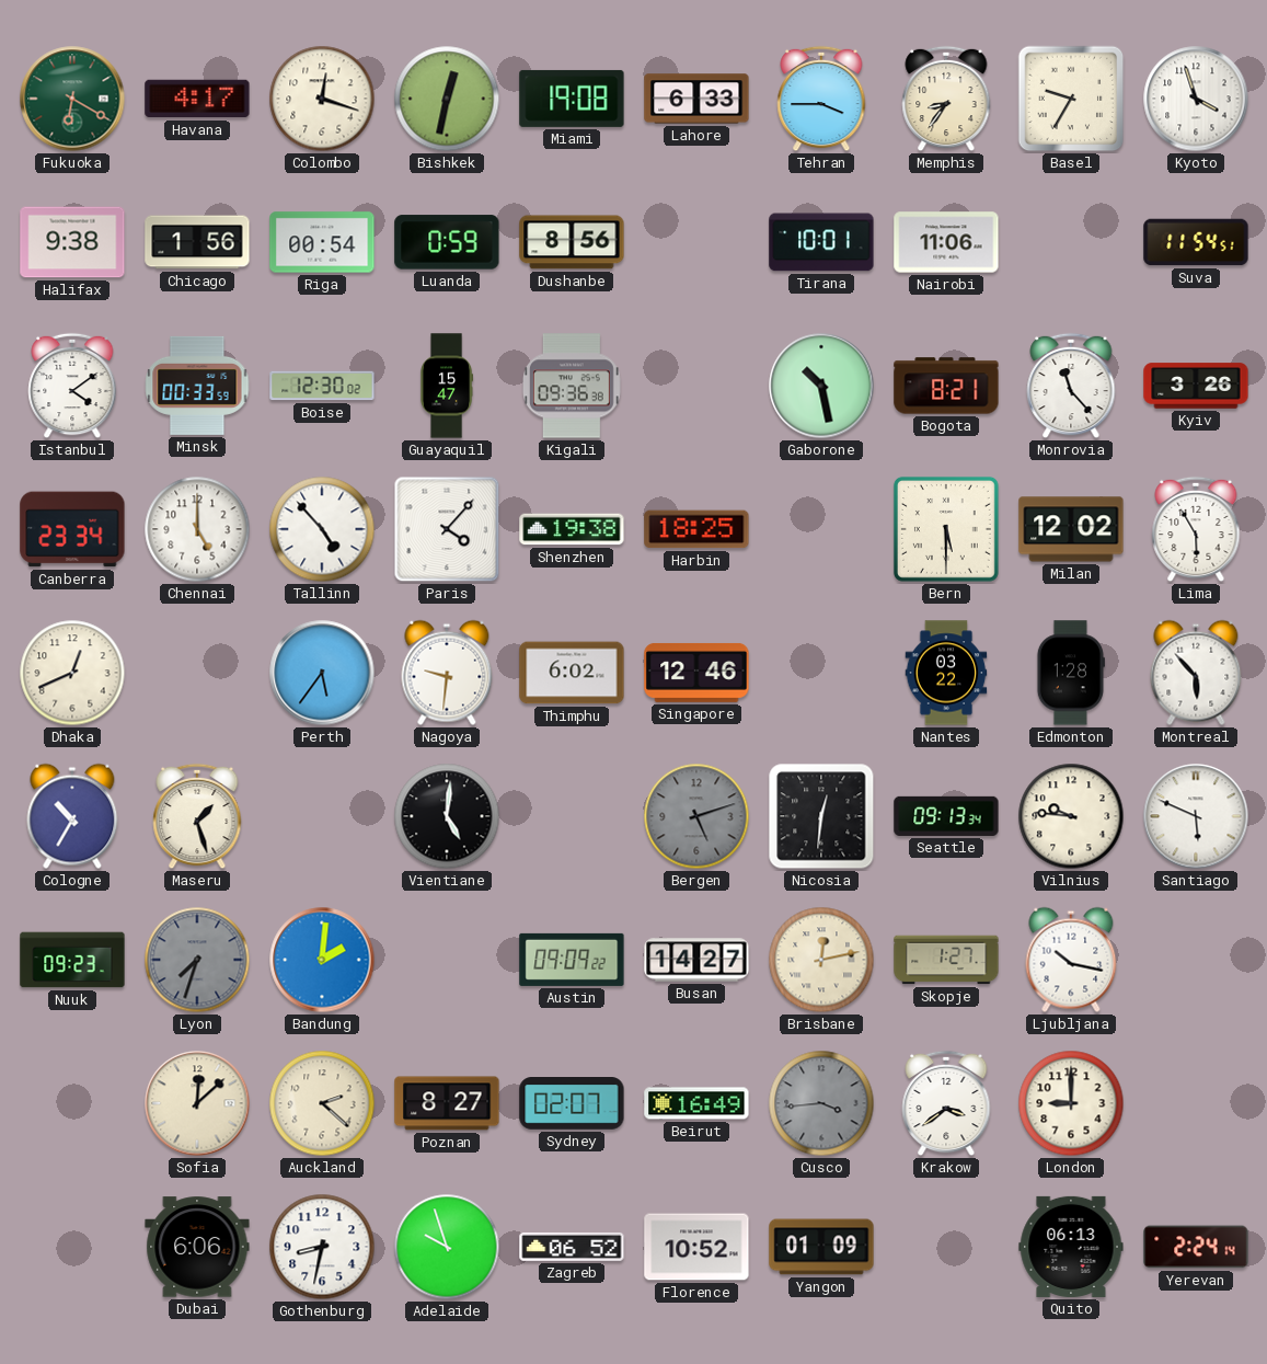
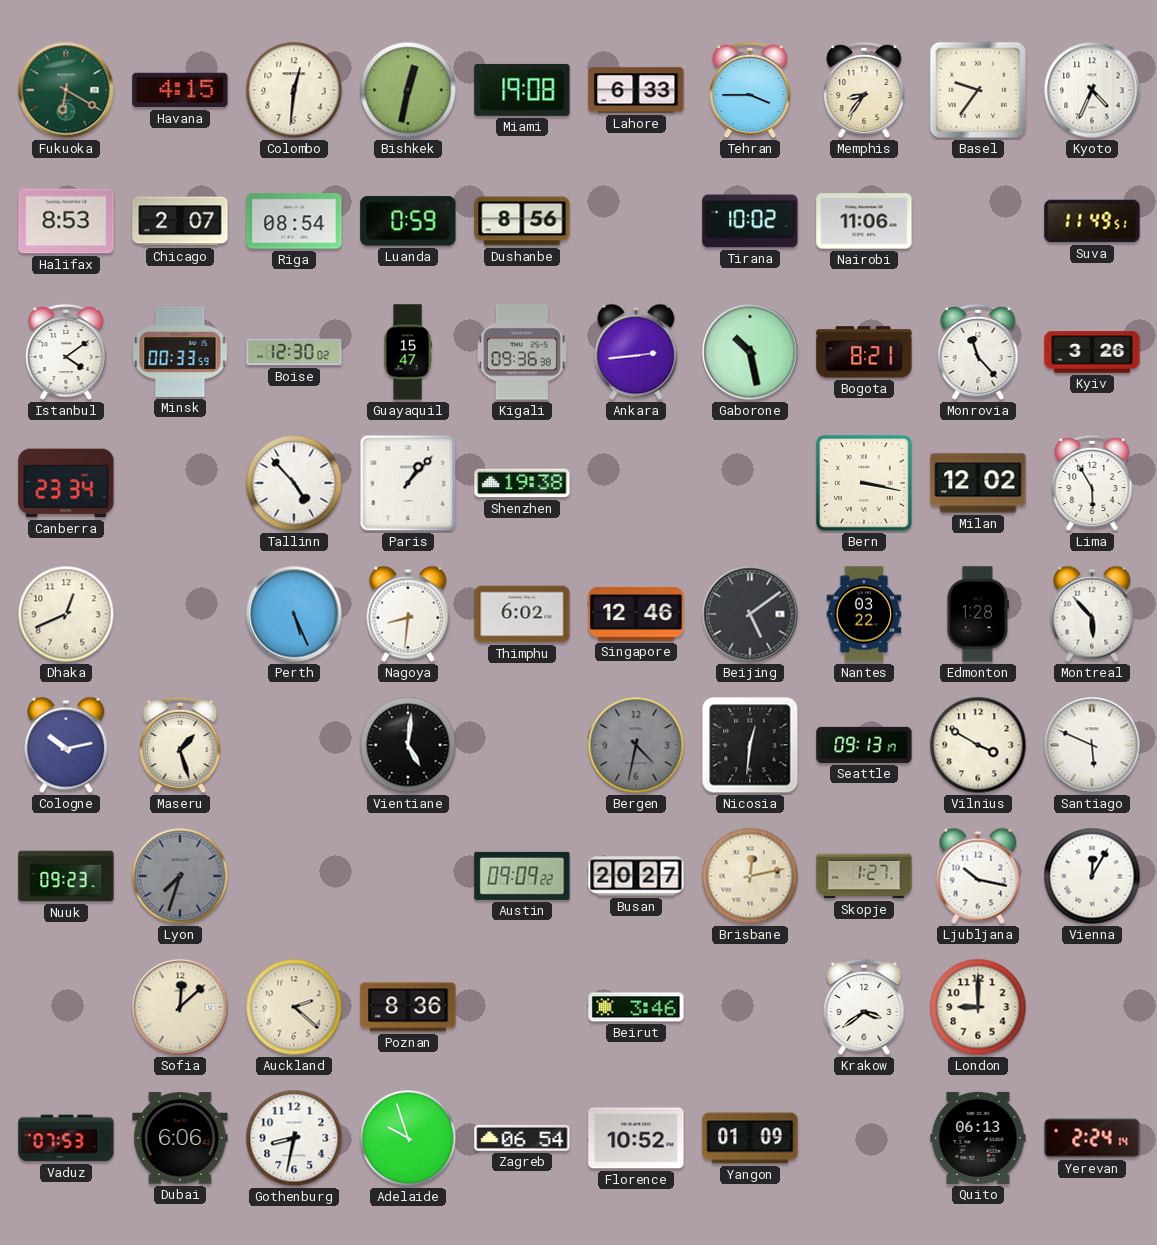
Havana: 4:17 -> 4:15 (180, 90)
Colombo: 12:18 -> 12:31 (294, 90)
Basel: 9:35 -> 9:36 (978, 90)
Kyoto: 3:57 -> 4:34 (1092, 90)
Halifax: 9:38 -> 8:53 (66, 221)
Chicago: 1:56 -> 2:07 (180, 221)
Riga: 00:54 -> 08:54 (294, 221)
Tirana: 10:01 -> 10:02 (750, 221)
Suva: 11:54 -> 11:49 (1092, 221)
Ankara: none -> 2:44 (636, 352)
Chennai: 5:00 -> none (197, 529)
Paris: 4:07 -> 1:07 (408, 483)
Harbin: 18:25 -> none (696, 529)
Bern: 5:30 -> 3:17 (864, 483)
Perth: 5:36 -> 5:26 (294, 614)
Nagoya: 9:31 -> 8:31 (408, 614)
Beijing: none -> 5:09 (750, 614)
Cologne: 10:35 -> 10:13 (66, 745)
Bergen: 5:12 -> 4:32 (636, 745)
Seattle: 09:13:34 -> 09:13:17 (864, 745)
Vilnius: 9:46 -> 3:50 (978, 745)
Bandung: 2:01 -> none (322, 960)
Busan: 14:27 -> 20:27 (636, 876)
Vienna: none -> 12:05 (1092, 876)
Poznan: 8:27 -> 8:36 (408, 1007)
Sydney: 02:07 -> none (572, 1103)
Beirut: 16:49 -> 3:46 (636, 1007)
Cusco: 3:44 -> none (821, 1103)
Vaduz: none -> 07:53 (66, 1138)
Zagreb: 06:52 -> 06:54 (522, 1138)
